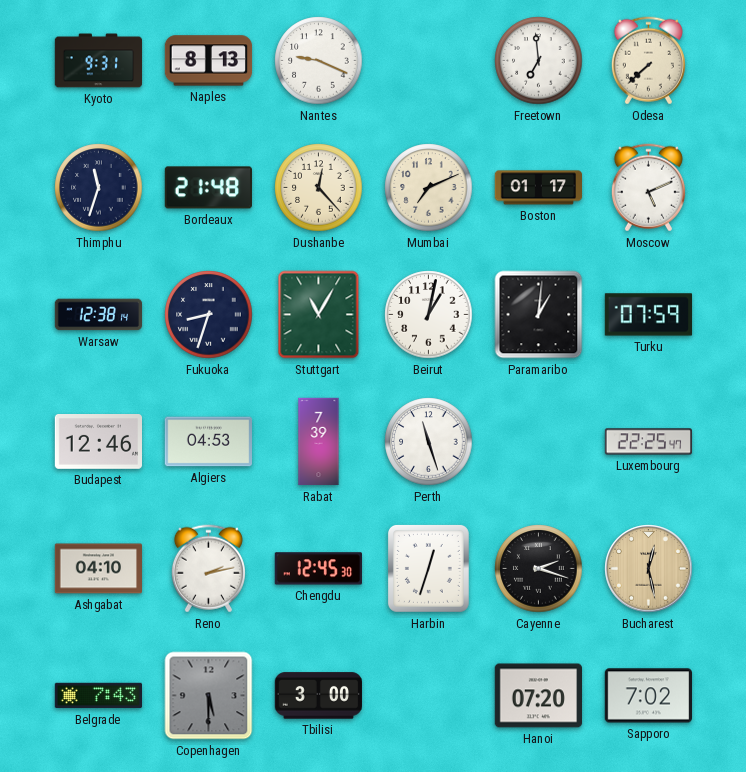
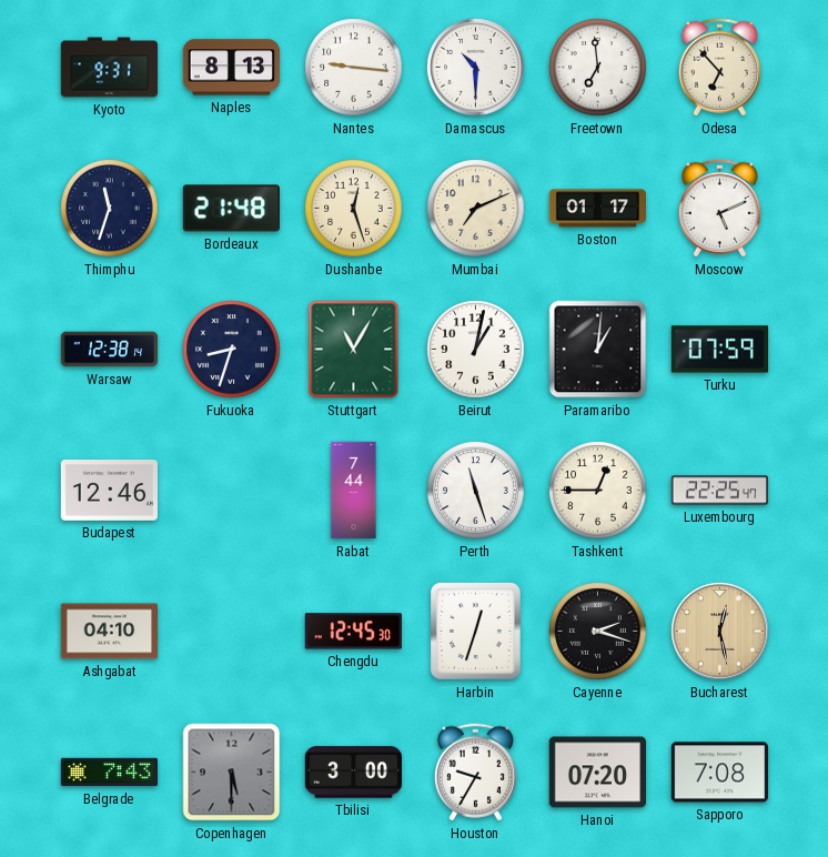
Nantes: 9:19 -> 9:16 (354, 68)
Damascus: none -> 10:30 (476, 68)
Odesa: 7:38 -> 6:53 (719, 68)
Dushanbe: 12:23 -> 12:27 (354, 209)
Algiers: 04:53 -> none (208, 442)
Rabat: 7:39 -> 7:44 (354, 491)
Tashkent: none -> 12:45 (598, 491)
Reno: 2:13 -> none (208, 569)
Houston: none -> 9:35 (475, 773)
Sapporo: 7:02 -> 7:08 (719, 773)
